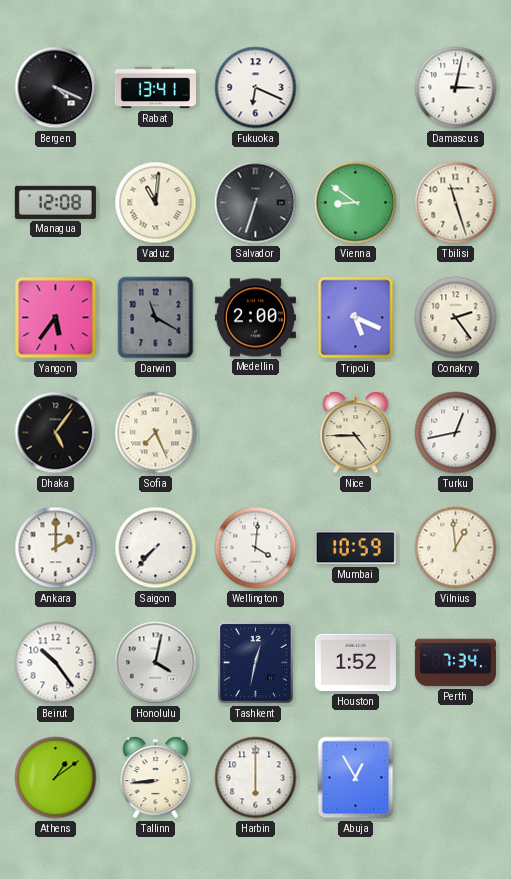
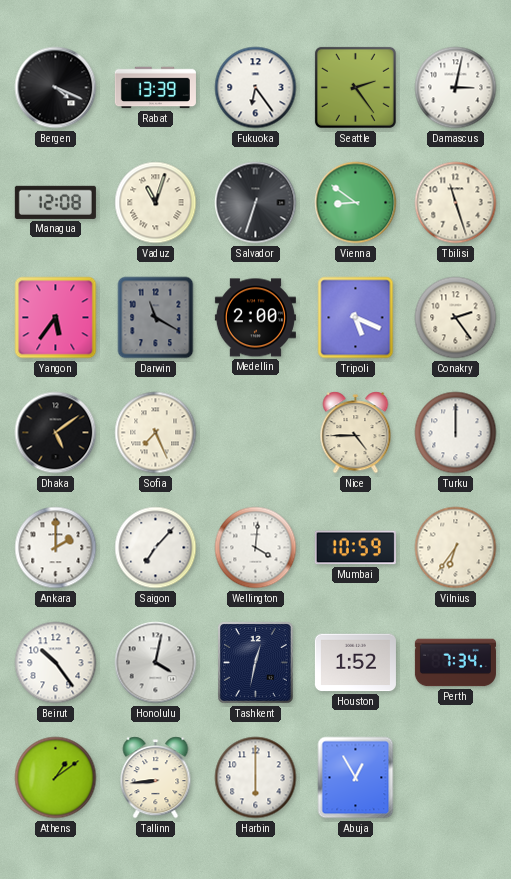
Rabat: 13:41 -> 13:39 (155, 88)
Fukuoka: 6:19 -> 6:24 (256, 88)
Seattle: none -> 2:24 (355, 87)
Vaduz: 11:01 -> 11:03 (156, 203)
Dhaka: 5:06 -> 5:09 (56, 433)
Turku: 12:43 -> 12:00 (456, 433)
Saigon: 7:37 -> 7:07 (156, 548)
Vilnius: 12:59 -> 6:36 (456, 548)
